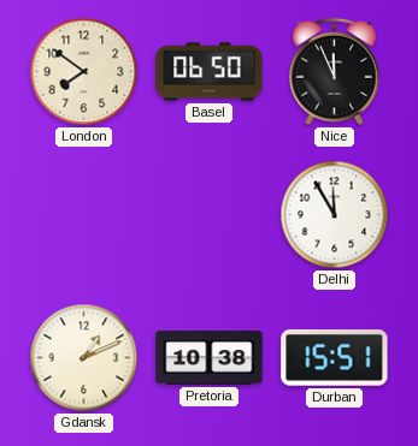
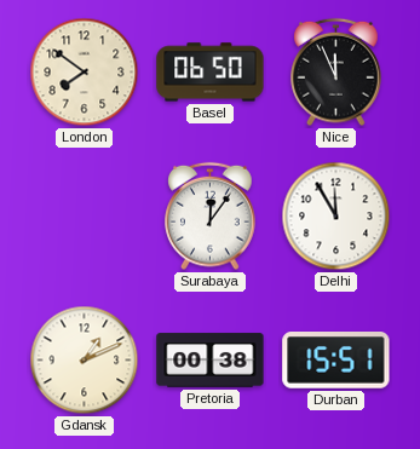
Surabaya: none -> 12:06 (211, 217)
Pretoria: 10:38 -> 00:38 (211, 361)
